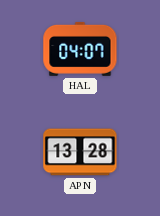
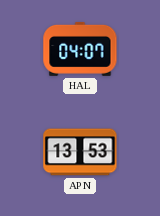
APN: 13:28 -> 13:53 (80, 152)
